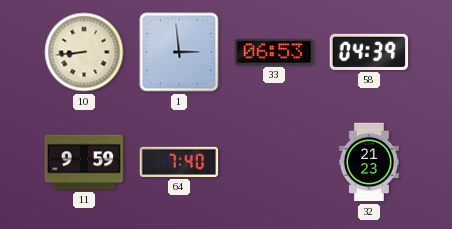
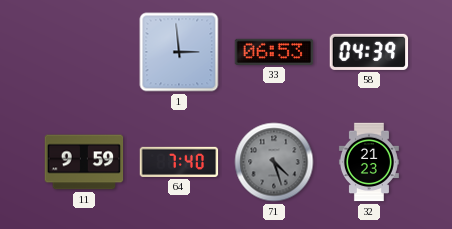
10: 8:44 -> none (84, 52)
71: none -> 4:27 (274, 162)
